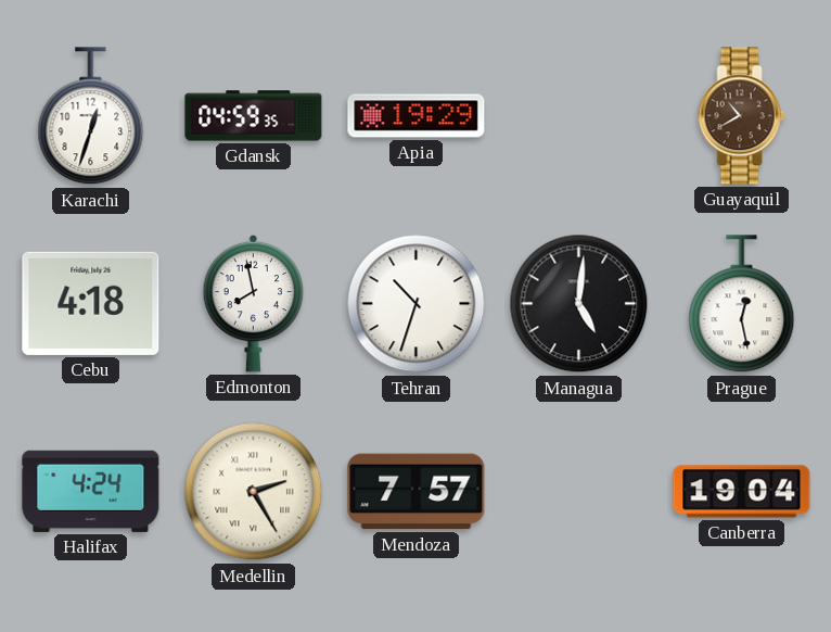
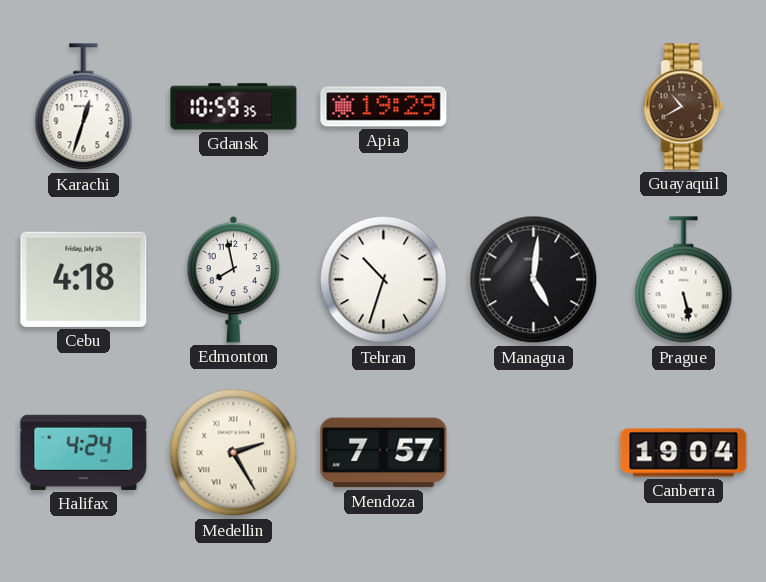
Gdansk: 04:59 -> 10:59 (234, 107)
Prague: 12:28 -> 5:28 (684, 280)
